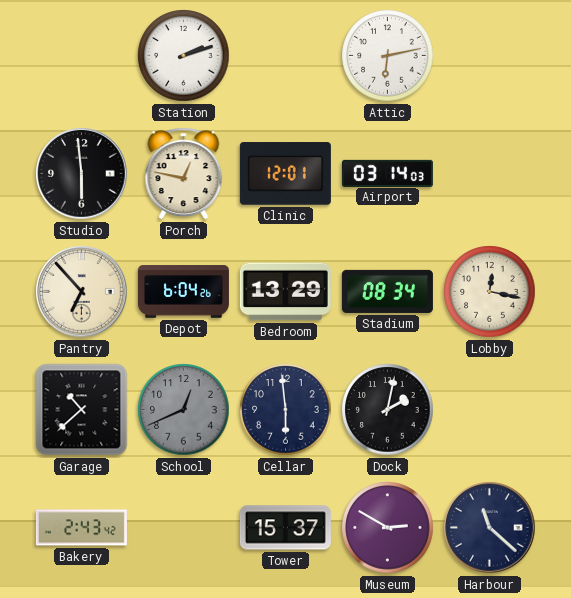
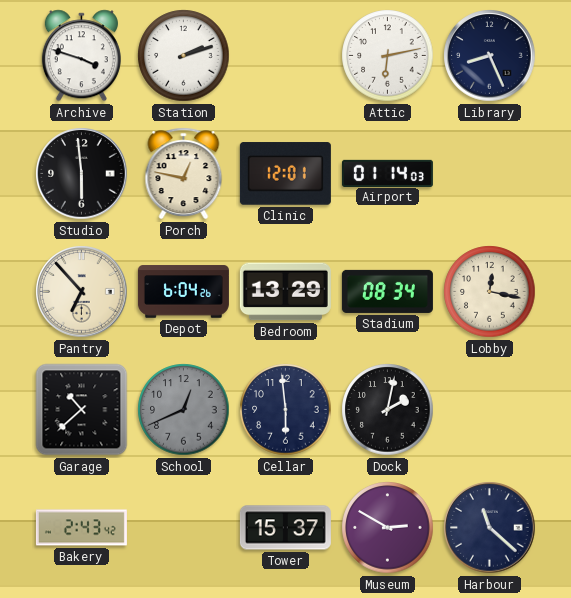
Archive: none -> 3:48 (81, 56)
Library: none -> 8:26 (490, 56)
Airport: 03:14 -> 01:14 (387, 173)
